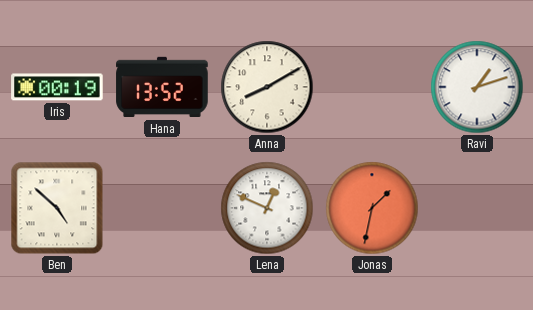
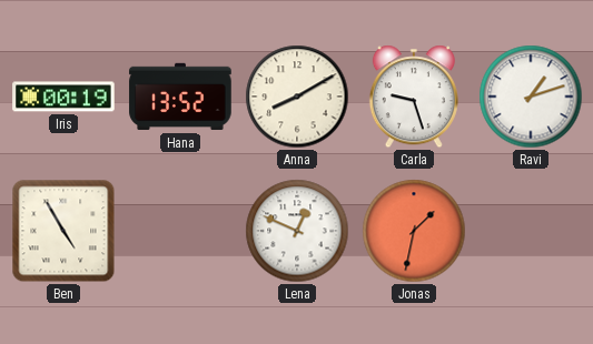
Carla: none -> 9:27 (414, 97)
Ben: 4:52 -> 4:55 (63, 231)
